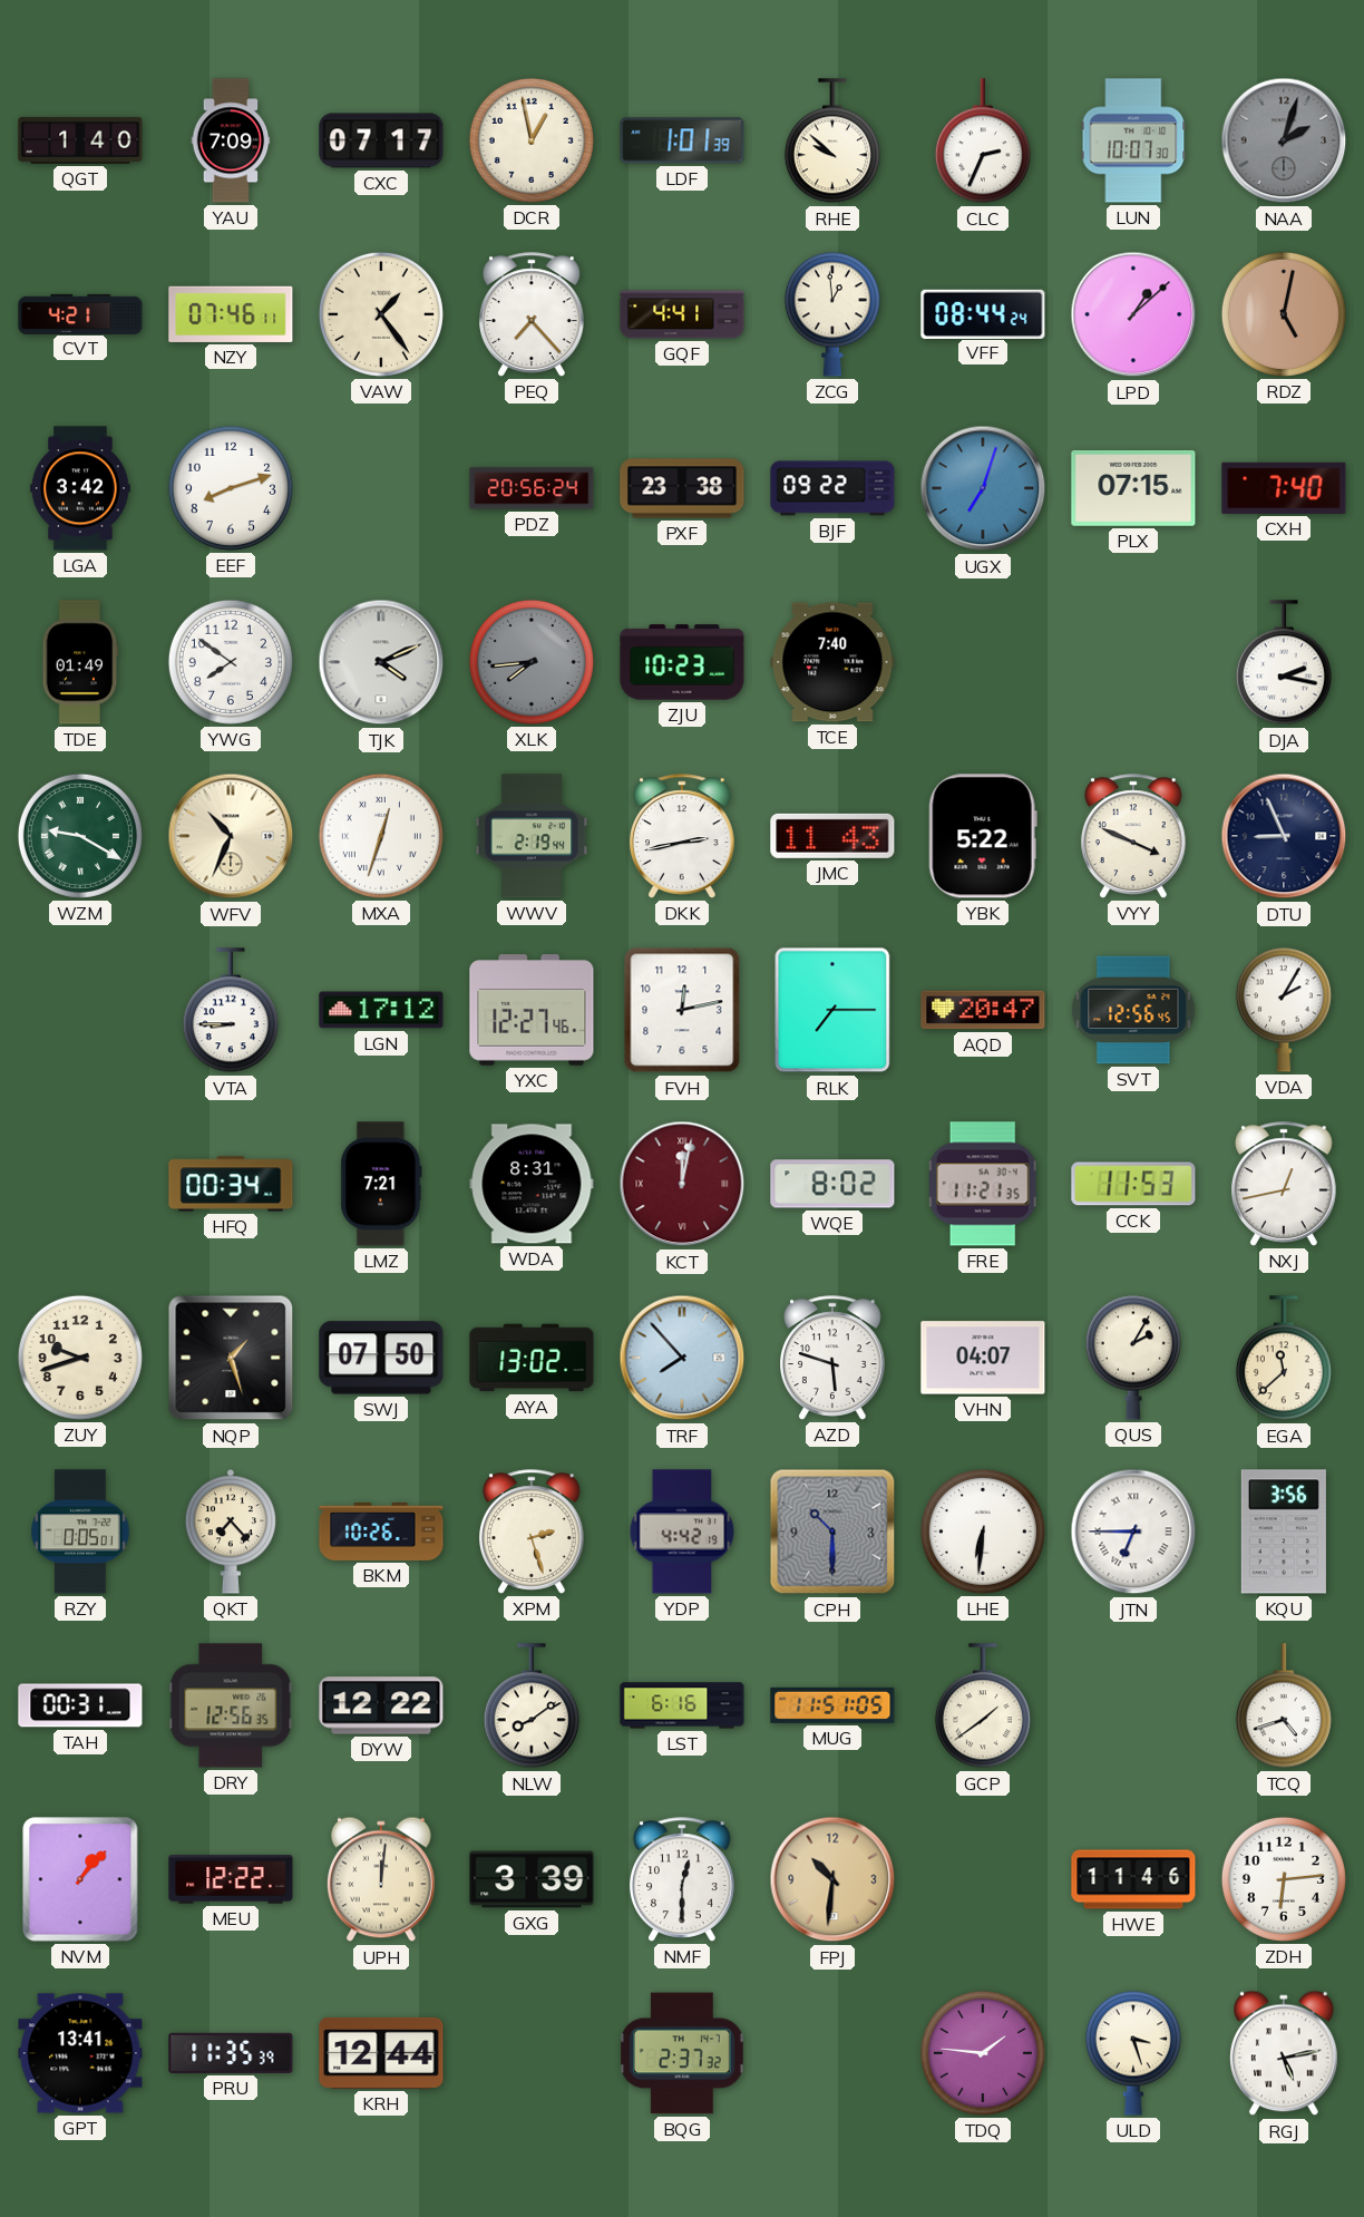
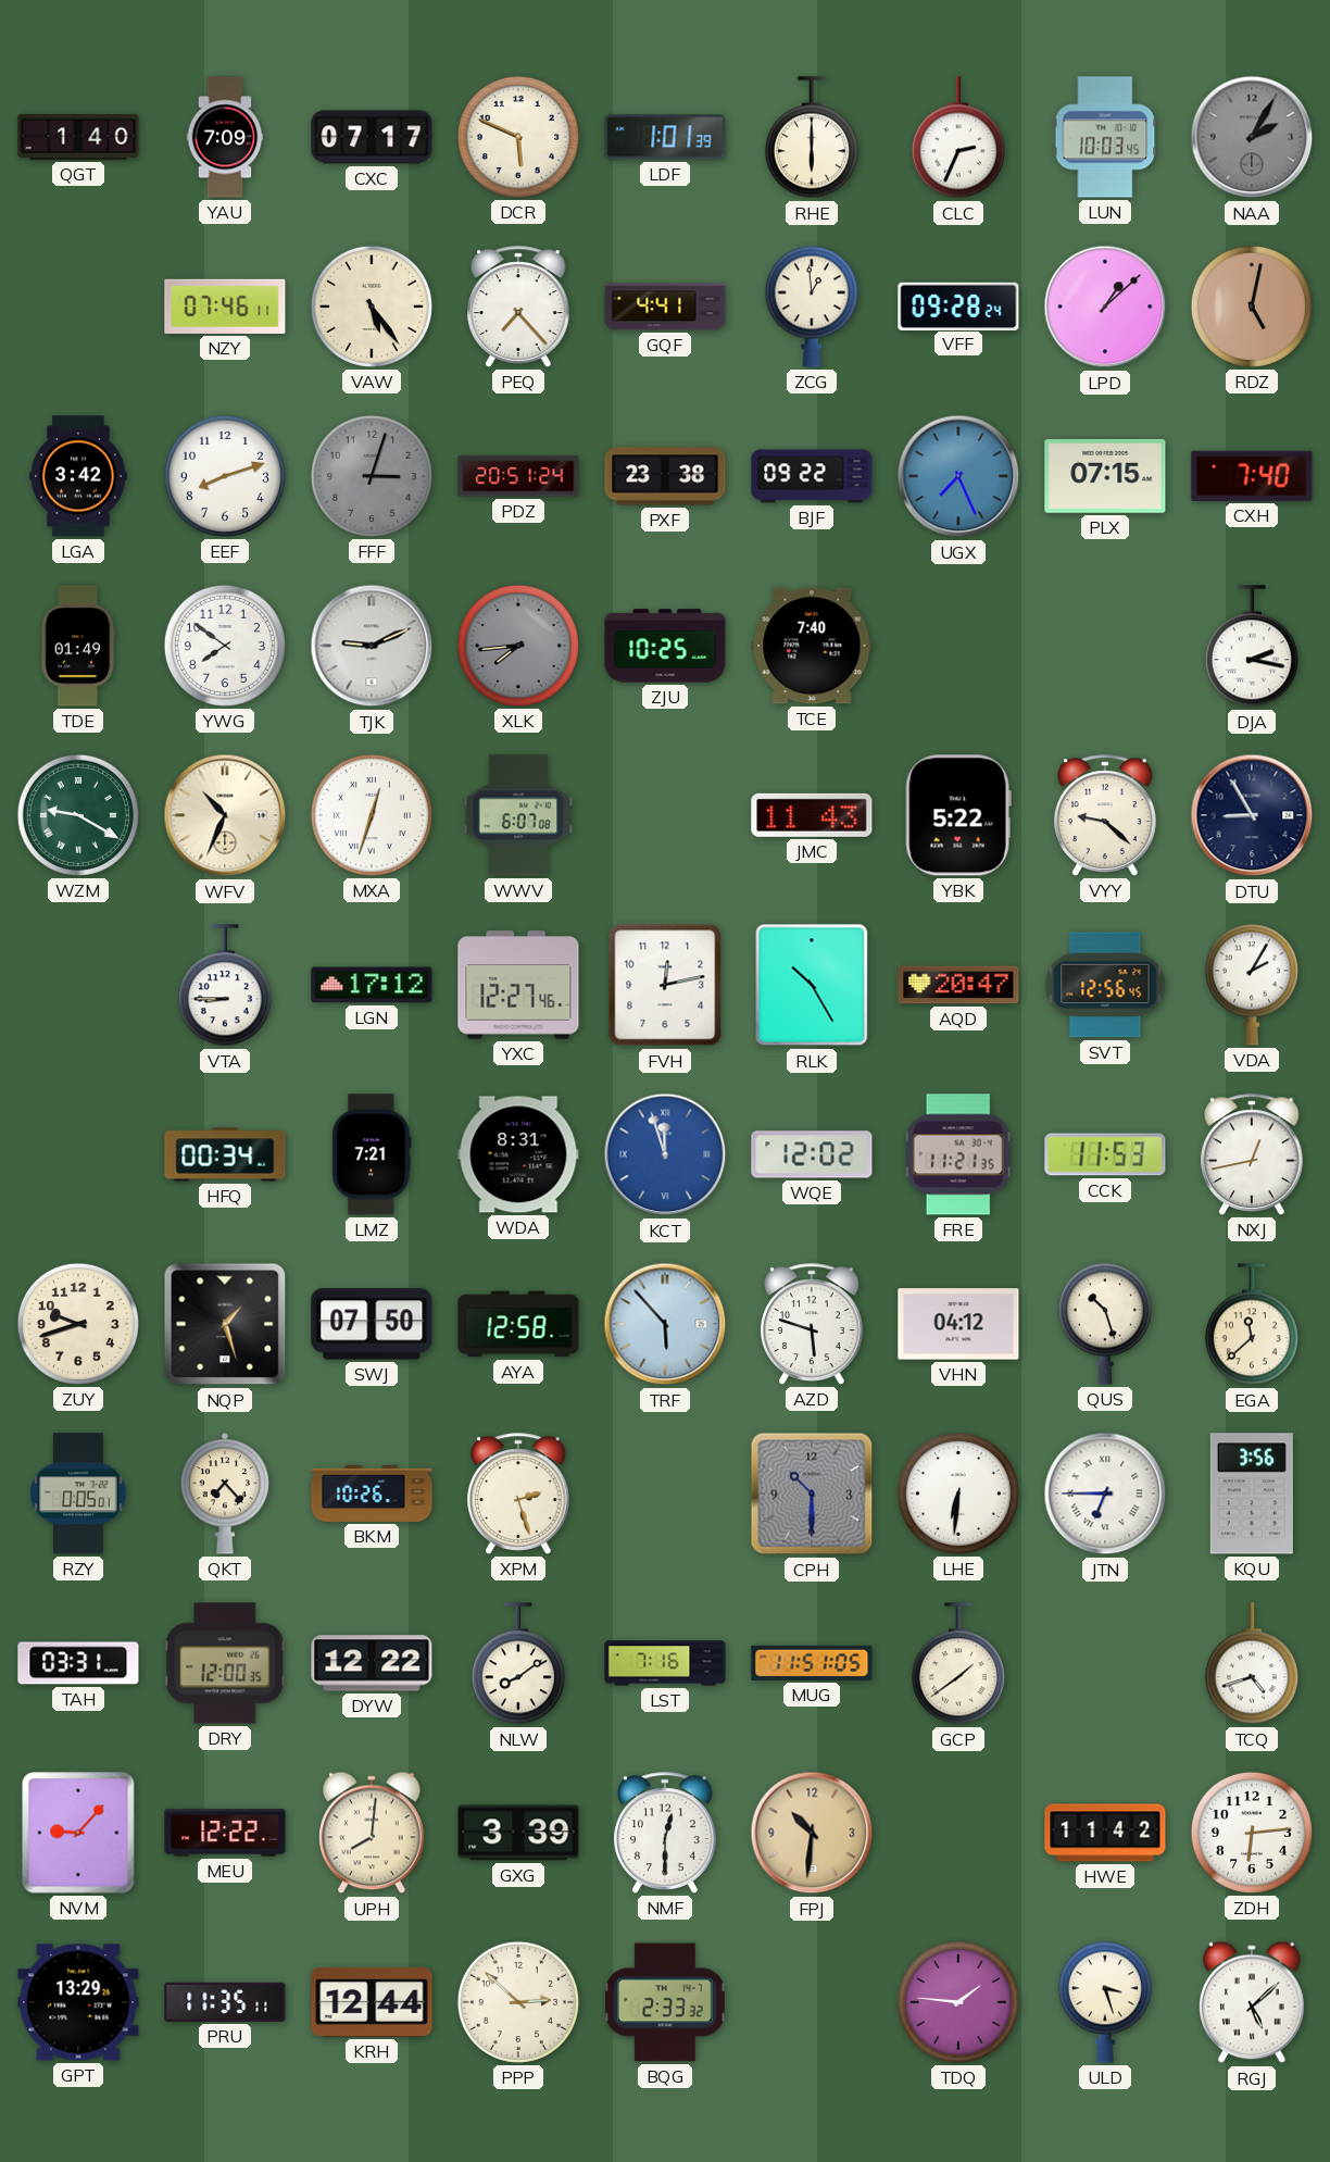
DCR: 12:58 -> 5:49 (518, 137)
RHE: 9:52 -> 6:00 (812, 138)
LUN: 10:07 -> 10:03 (1105, 137)
NAA: 2:03 -> 2:05 (1252, 137)
CVT: 4:21 -> none (80, 313)
VAW: 1:24 -> 5:24 (372, 307)
VFF: 08:44 -> 09:28 (958, 305)
FFF: none -> 3:03 (372, 476)
PDZ: 20:56 -> 20:51 (518, 476)
UGX: 7:03 -> 7:26 (958, 476)
TJK: 4:11 -> 9:11 (372, 646)
ZJU: 10:23 -> 10:25 (665, 646)
WWV: 2:19 -> 6:07 (518, 815)
DKK: 2:43 -> none (683, 836)
VYY: 3:49 -> 9:22 (1106, 815)
DTU: 8:56 -> 8:55 (1252, 815)
RLK: 7:15 -> 10:25 (812, 985)
KCT: 12:02 -> 11:57 (665, 1154)
KCT dial: burgundy -> blue (665, 1154)
WQE: 8:02 -> 12:02 (812, 1154)
AYA: 13:02 -> 12:58 (518, 1324)
TRF: 7:53 -> 5:53 (665, 1324)
VHN: 04:07 -> 04:12 (958, 1324)
QUS: 2:05 -> 10:27 (1105, 1324)
YDP: 4:42 -> none (682, 1532)
TAH: 00:31 -> 03:31 (78, 1663)
DRY: 12:56 -> 12:00 (225, 1663)
LST: 6:16 -> 7:16 (665, 1663)
NVM: 1:07 -> 9:07 (78, 1833)
UPH: 12:01 -> 8:01 (372, 1833)
HWE: 11:46 -> 11:42 (1105, 1833)
GPT: 13:41 -> 13:29 (78, 2002)
PRU: 11:35:39 -> 11:35:11 (225, 2002)
PPP: none -> 2:52 (518, 2002)
BQG: 2:37 -> 2:33 (666, 2002)
RGJ: 5:13 -> 5:08 (1252, 2002)
